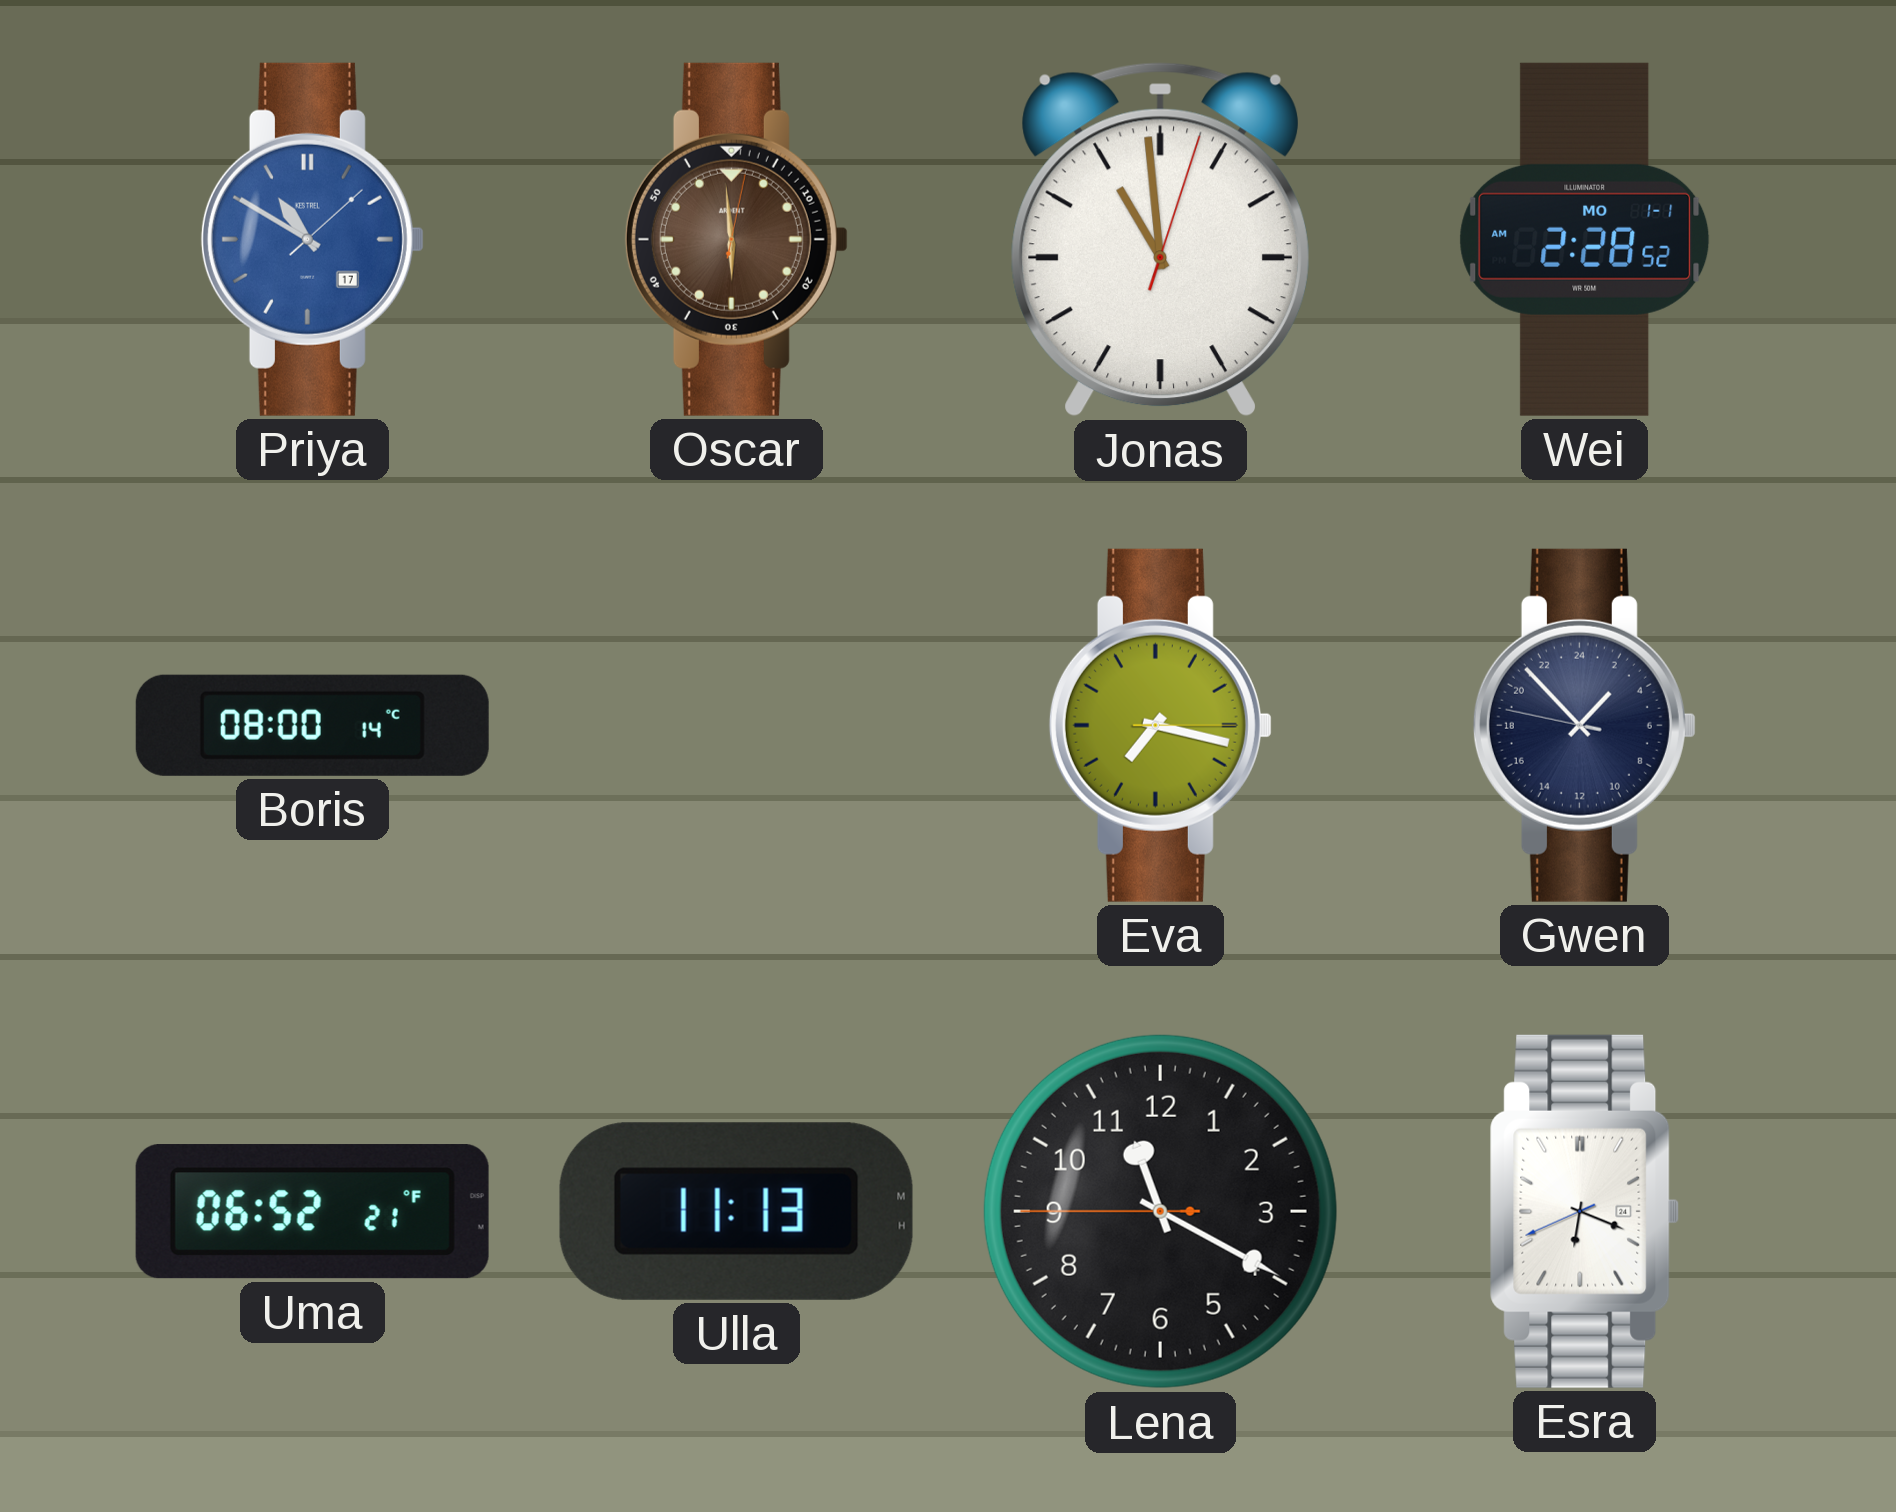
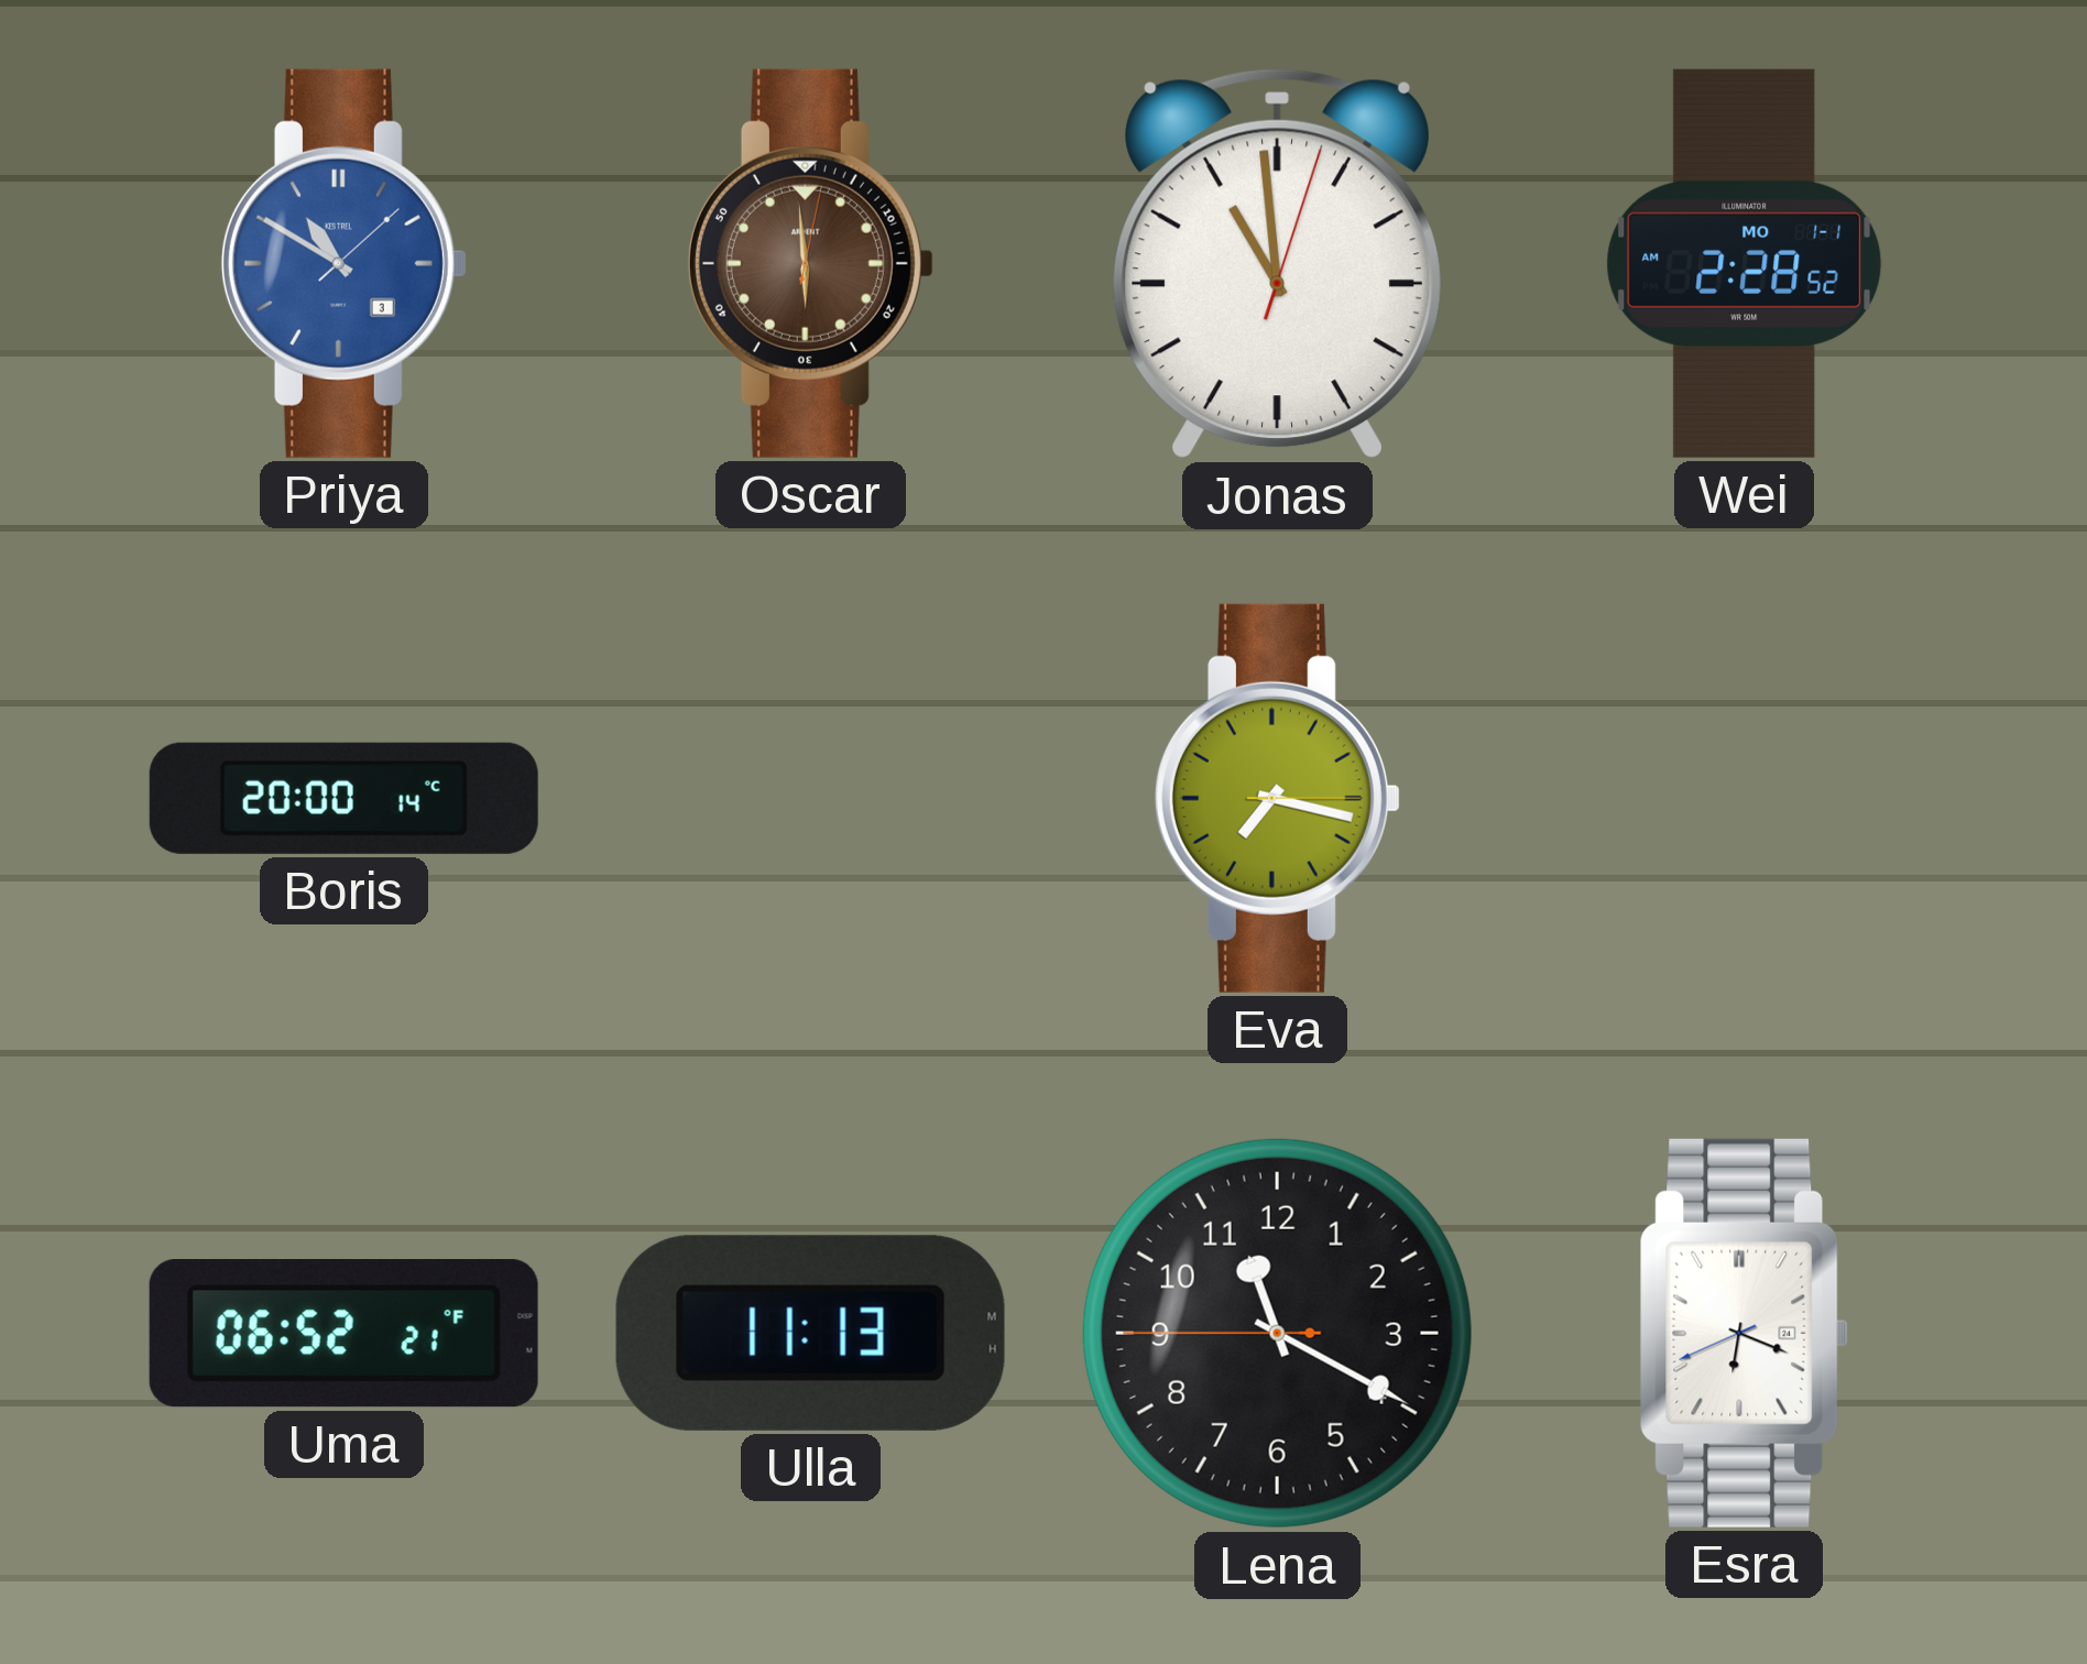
Priya date: 17 -> 3 (343, 263)
Boris: 08:00 -> 20:00 (343, 798)
Gwen: 2:52 -> none (1584, 725)
